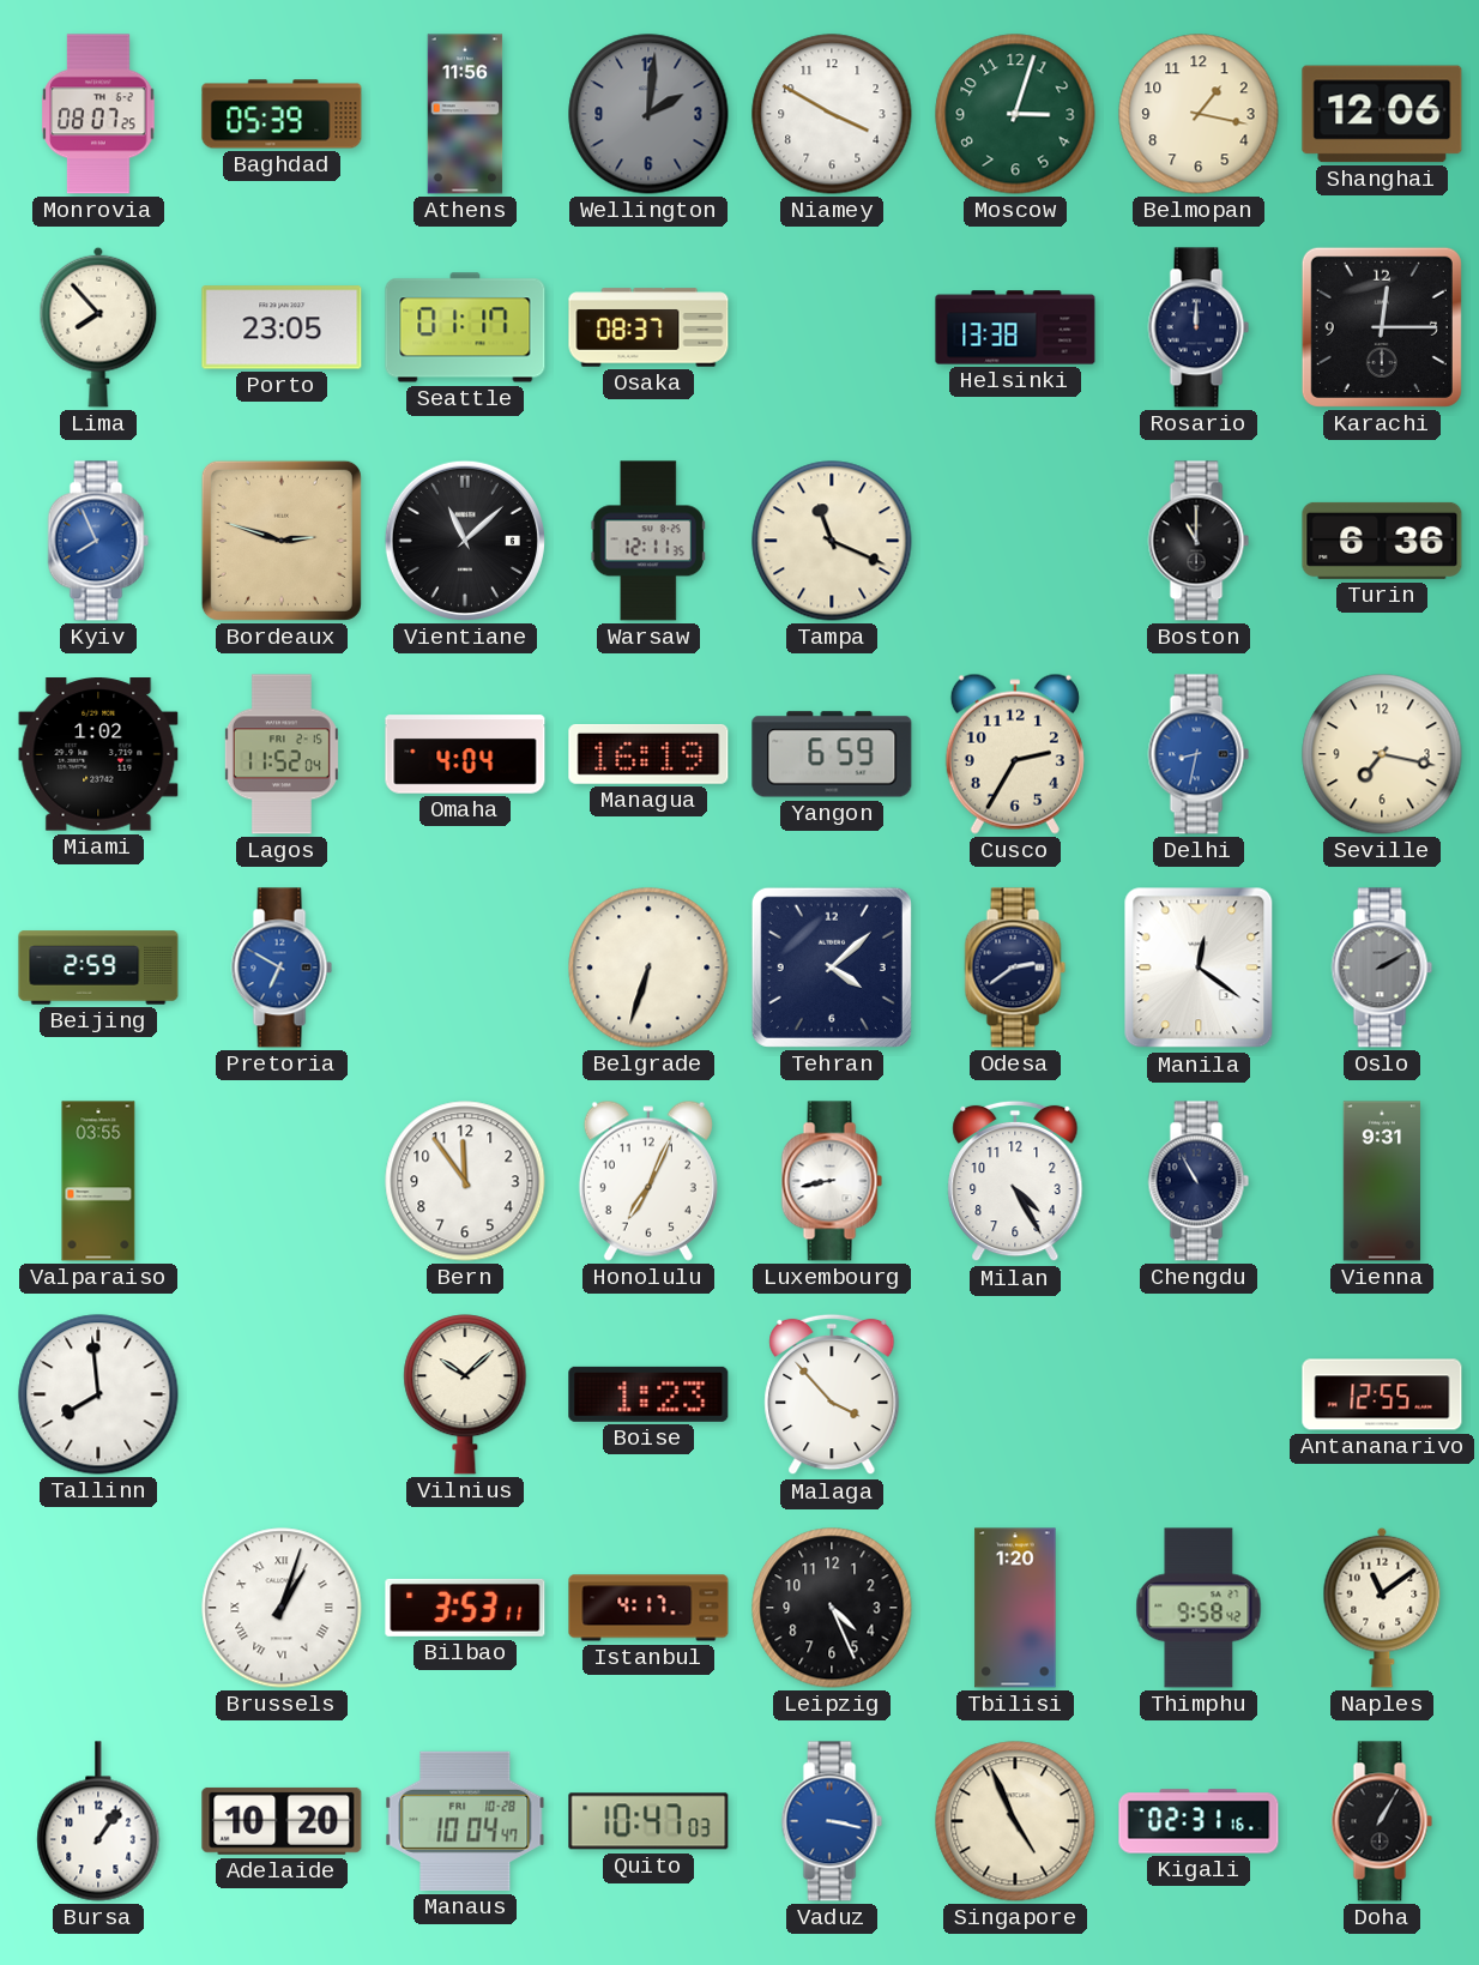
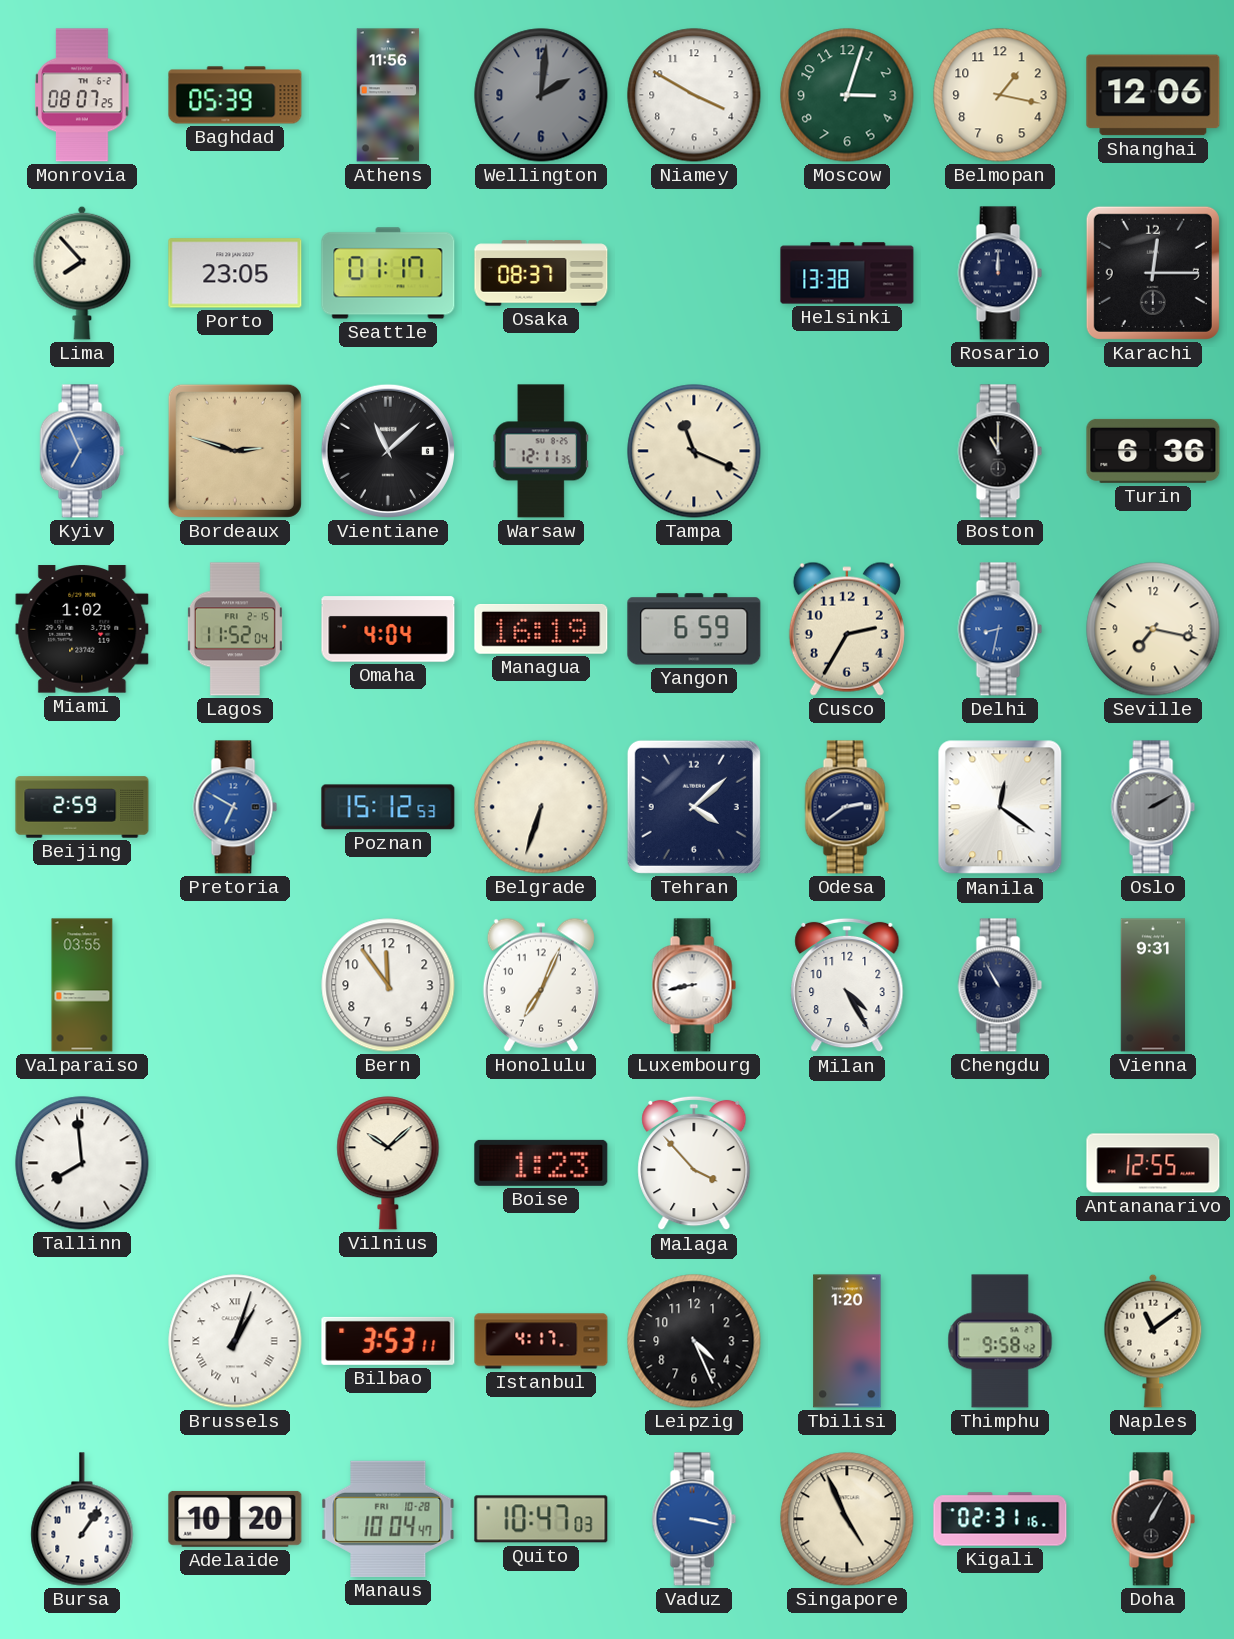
Kyiv: 7:56 -> 6:56 (82, 451)
Poznan: none -> 15:12 (388, 807)
